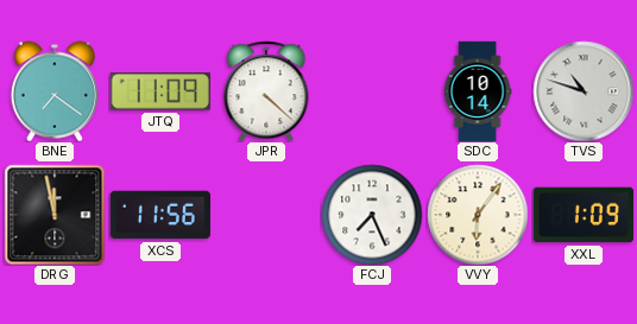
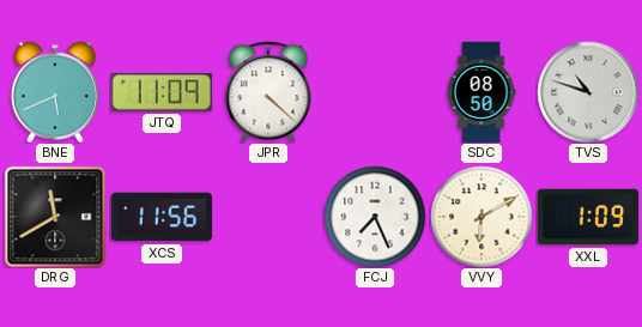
BNE: 7:21 -> 5:41 (55, 92)
SDC: 10:14 -> 08:50 (481, 91)
DRG: 11:58 -> 11:40 (55, 217)
VVY: 6:06 -> 6:10 (481, 217)
